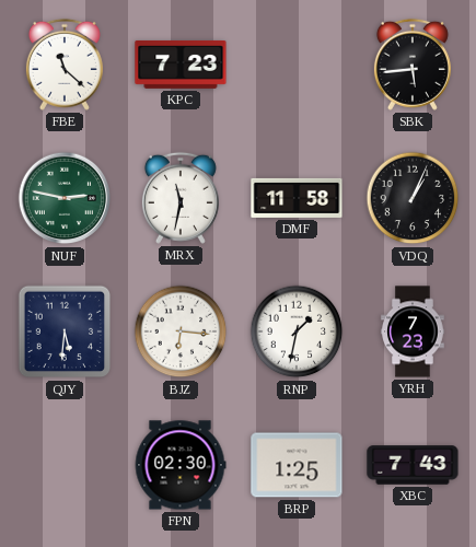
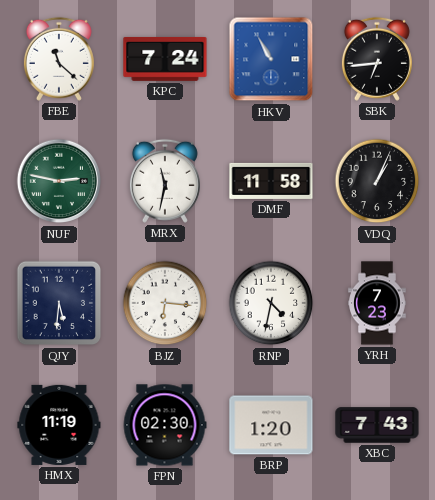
KPC: 7:23 -> 7:24 (165, 59)
HKV: none -> 10:55 (271, 59)
SBK: 5:44 -> 6:44 (377, 59)
RNP: 1:32 -> 4:32 (271, 303)
HMX: none -> 11:19 (59, 425)
BRP: 1:25 -> 1:20 (271, 425)
